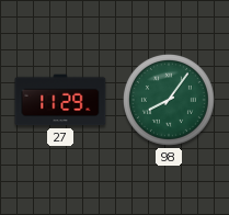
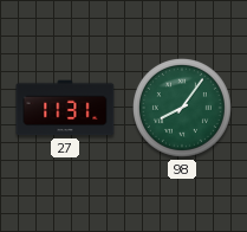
27: 11:29 -> 11:31 (65, 108)
